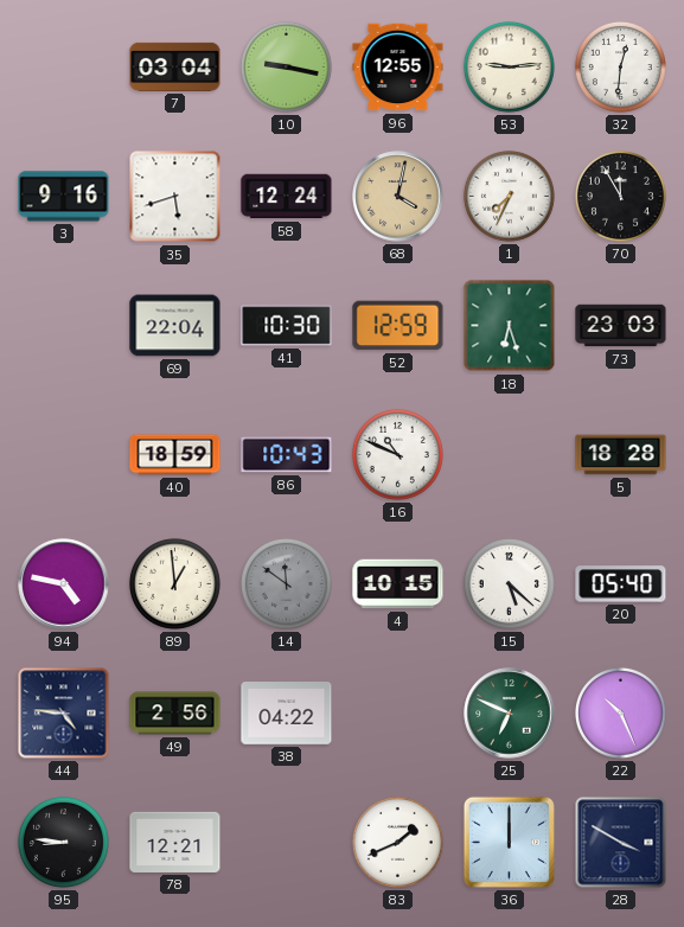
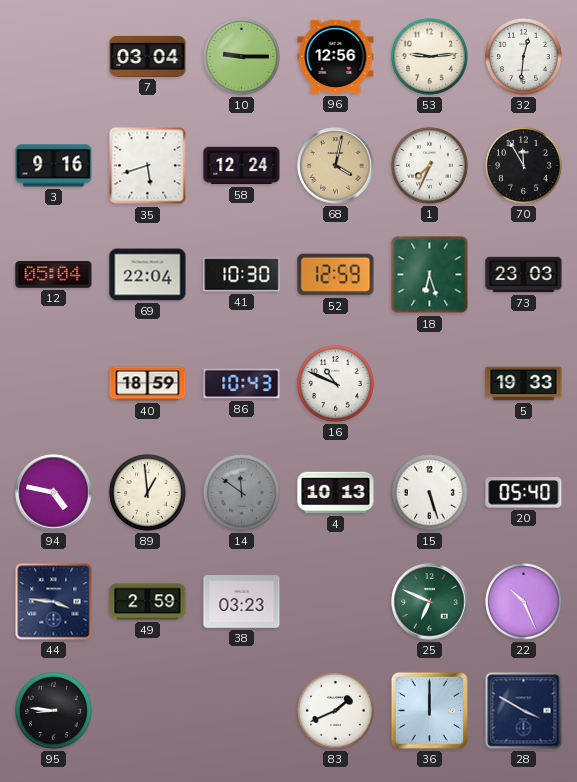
10: 9:17 -> 9:15 (241, 56)
96: 12:55 -> 12:56 (336, 57)
12: none -> 05:04 (54, 275)
5: 18:28 -> 19:33 (524, 384)
4: 10:15 -> 10:13 (336, 493)
15: 5:22 -> 5:27 (429, 492)
44: 4:46 -> 3:46 (54, 602)
49: 2:56 -> 2:59 (148, 602)
38: 04:22 -> 03:23 (242, 602)
78: 12:21 -> none (175, 842)
